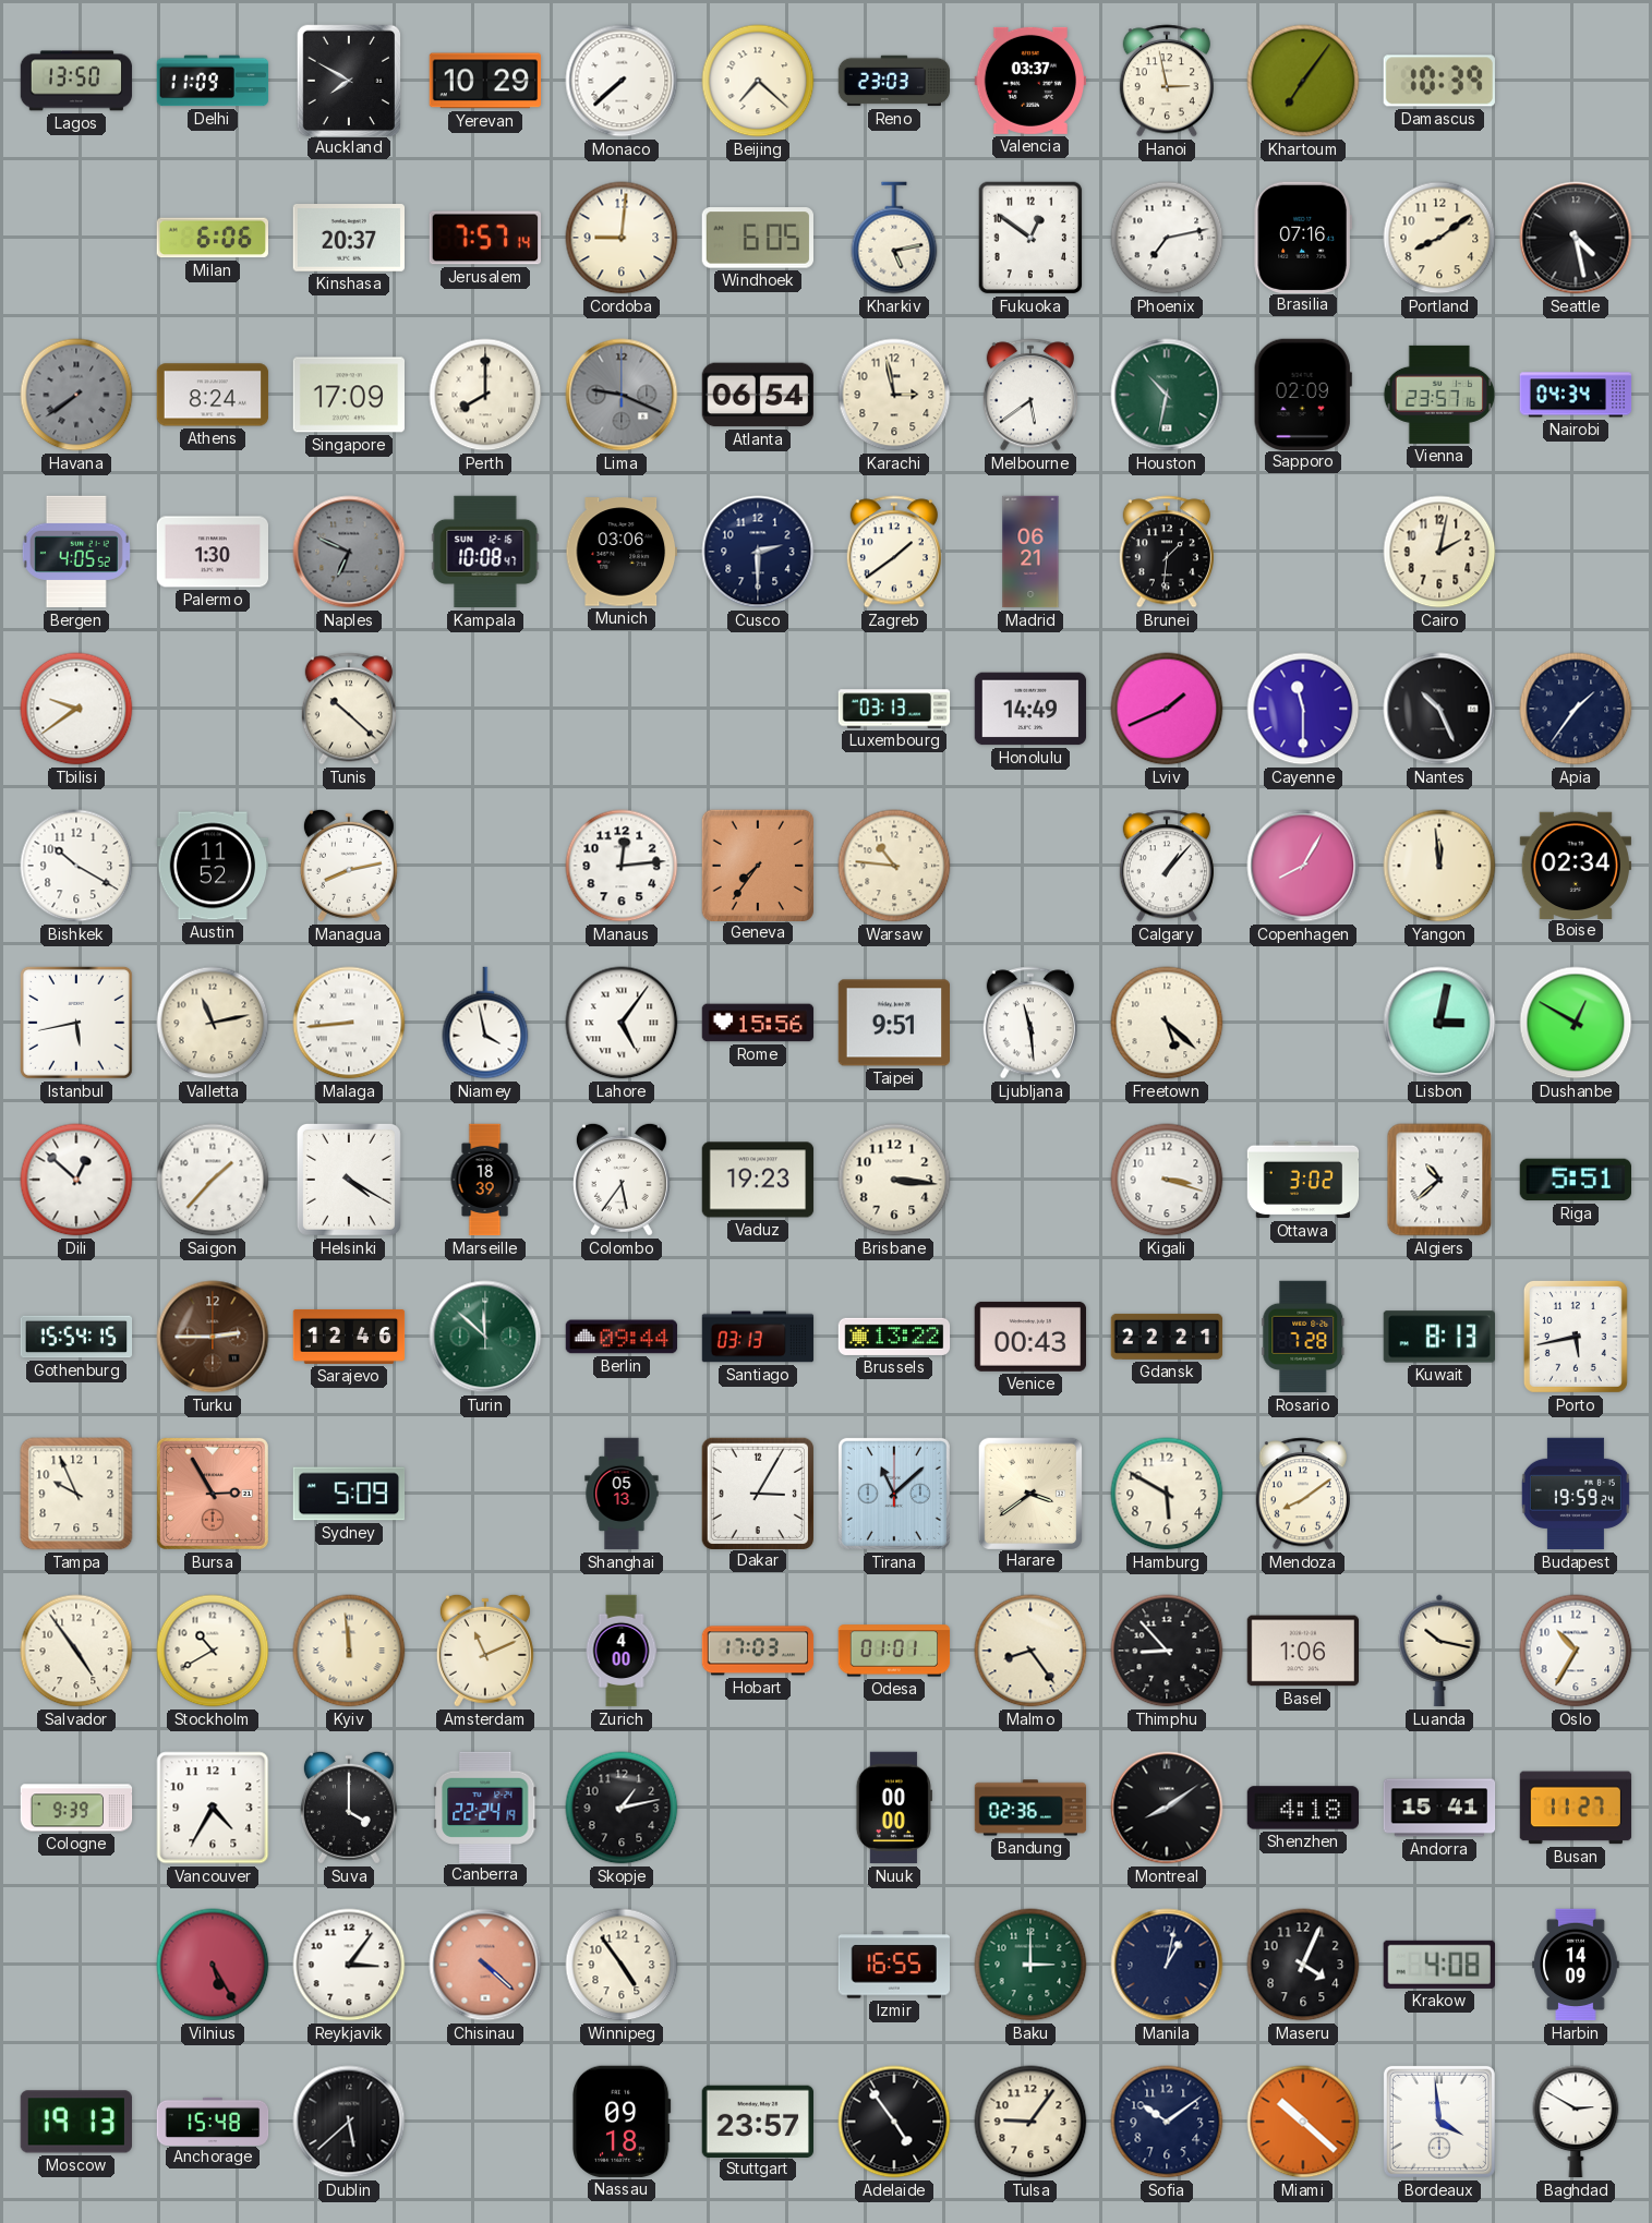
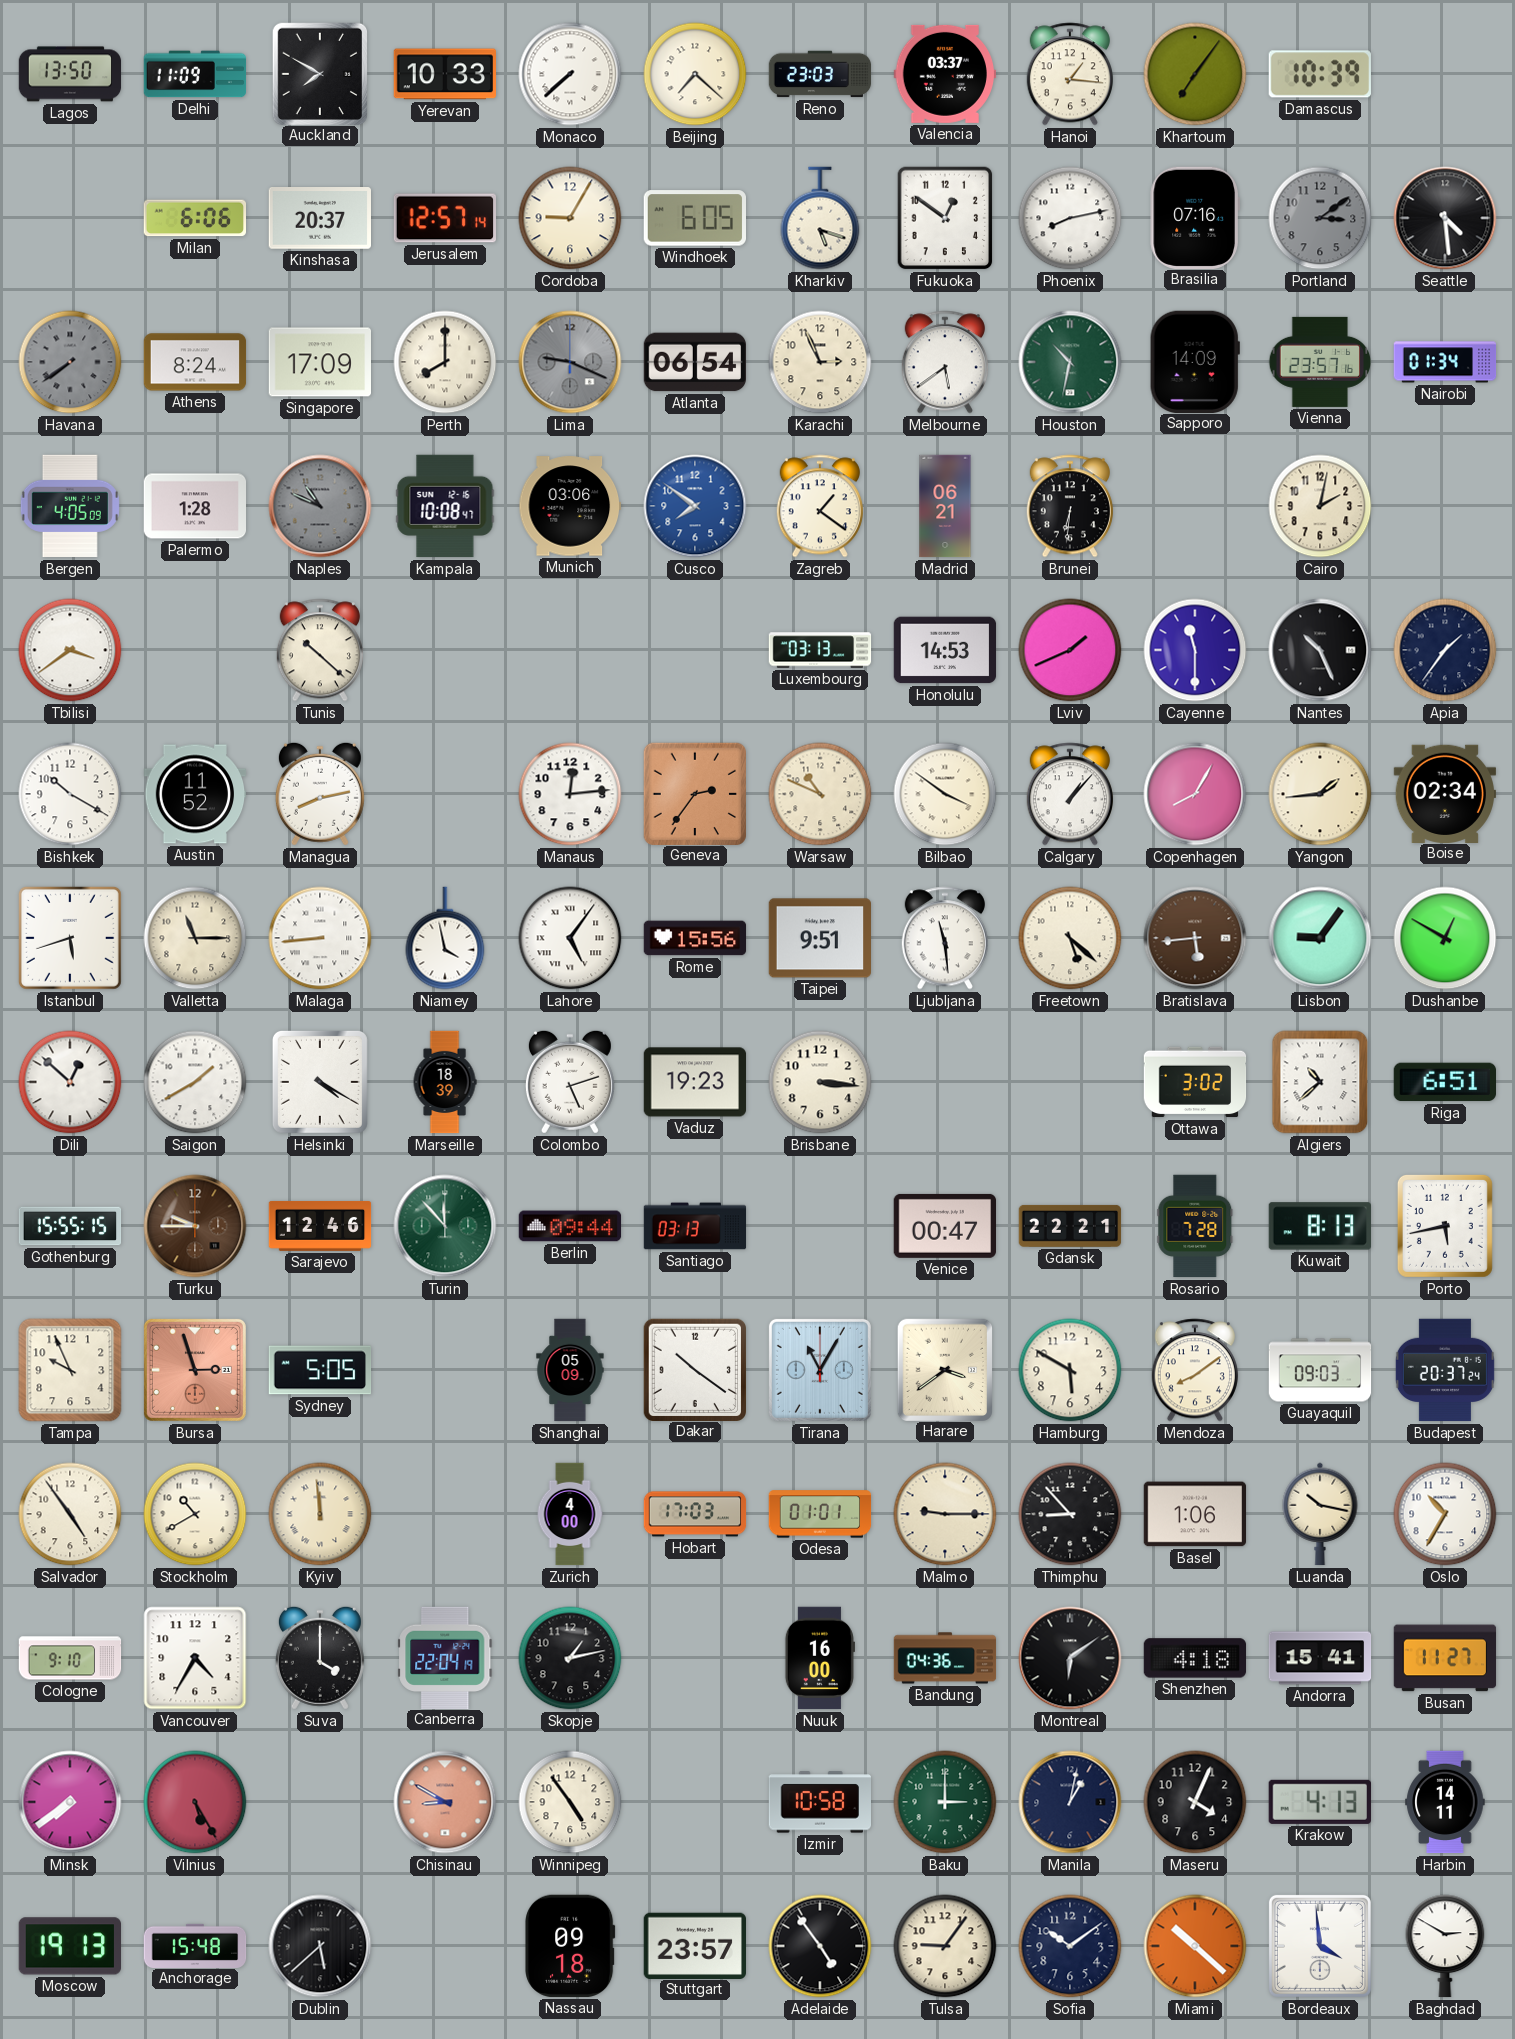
Yerevan: 10:29 -> 10:33 (444, 74)
Hanoi: 2:58 -> 1:16 (1070, 74)
Jerusalem: 7:57 -> 12:57 (444, 218)
Cordoba: 9:01 -> 9:05 (570, 218)
Kharkiv: 5:13 -> 5:18 (820, 218)
Phoenix: 7:13 -> 8:13 (1070, 218)
Portland: 8:09 -> 3:09 (1320, 218)
Portland dial: cream -> grey (1320, 218)
Seattle: 4:28 -> 4:29 (1445, 218)
Karachi: 2:58 -> 2:56 (820, 362)
Sapporo: 02:09 -> 14:09 (1195, 361)
Nairobi: 04:34 -> 01:34 (1445, 362)
Bergen: 4:05:52 -> 4:05:09 (70, 506)
Palermo: 1:30 -> 1:28 (195, 506)
Naples: 6:49 -> 10:49 (320, 506)
Cusco: 2:30 -> 7:51 (695, 506)
Cusco dial: navy -> blue (695, 506)
Zagreb: 1:39 -> 1:21 (820, 506)
Brunei: 1:31 -> 6:31 (1070, 506)
Tbilisi: 9:39 -> 3:39 (70, 650)
Honolulu: 14:49 -> 14:53 (945, 650)
Geneva: 7:36 -> 2:36 (694, 793)
Warsaw: 10:46 -> 10:49 (820, 794)
Bilbao: none -> 3:51 (945, 794)
Yangon: 11:59 -> 1:44 (1320, 794)
Istanbul: 5:43 -> 5:42 (70, 938)
Valletta: 11:13 -> 11:15 (195, 938)
Bratislava: none -> 5:44 (1195, 938)
Lisbon: 3:02 -> 9:06 (1320, 938)
Saigon: 1:37 -> 1:40 (195, 1082)
Colombo: 5:36 -> 5:12 (570, 1082)
Kigali: 3:18 -> none (1167, 1180)
Riga: 5:51 -> 6:51 (1444, 1082)
Gothenburg: 15:54 -> 15:55 (70, 1226)
Turku: 2:45 -> 9:45 (195, 1226)
Turin: 11:52 -> 11:53 (445, 1226)
Brussels: 13:22 -> none (894, 1337)
Venice: 00:43 -> 00:47 (944, 1226)
Bursa: 2:55 -> 2:57 (195, 1370)
Sydney: 5:09 -> 5:05 (320, 1370)
Shanghai: 05:13 -> 05:09 (570, 1370)
Dakar: 3:05 -> 10:21 (694, 1369)
Tirana: 11:08 -> 11:05 (820, 1370)
Guayaquil: none -> 09:03 (1320, 1370)
Budapest: 19:59 -> 20:37 (1445, 1370)
Amsterdam: 11:11 -> none (485, 1651)
Malmo: 8:24 -> 9:15 (945, 1514)
Cologne: 9:39 -> 9:10 (70, 1658)
Canberra: 22:24 -> 22:04 (445, 1657)
Nuuk: 00:00 -> 16:00 (819, 1658)
Bandung: 02:36 -> 04:36 (945, 1658)
Montreal: 8:09 -> 6:09 (1070, 1658)
Minsk: none -> 7:39 (70, 1802)
Reykjavik: 3:06 -> none (349, 1965)
Chisinau: 4:22 -> 8:50 (445, 1802)
Izmir: 16:55 -> 10:58 (819, 1802)
Krakow: 4:08 -> 4:13 (1320, 1802)
Harbin: 14:09 -> 14:11 (1445, 1802)
